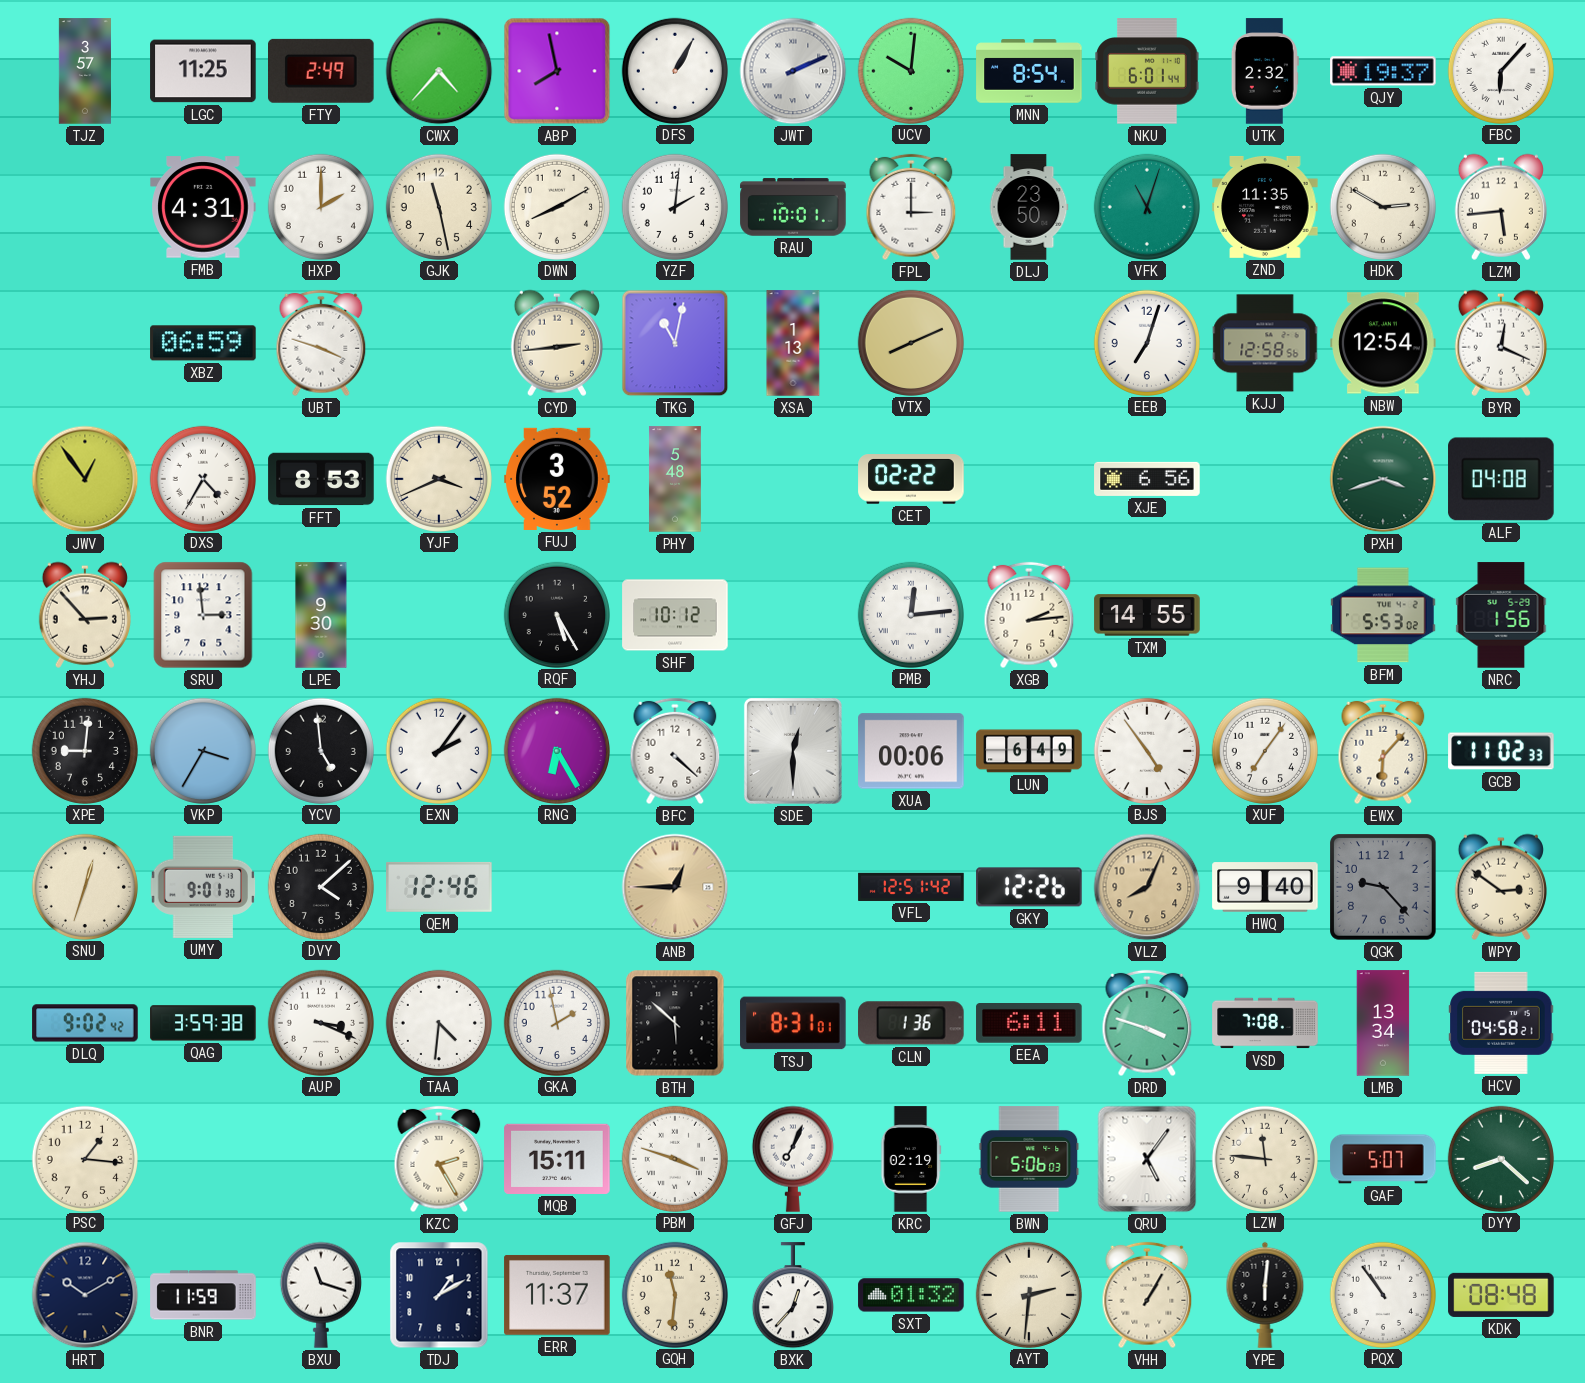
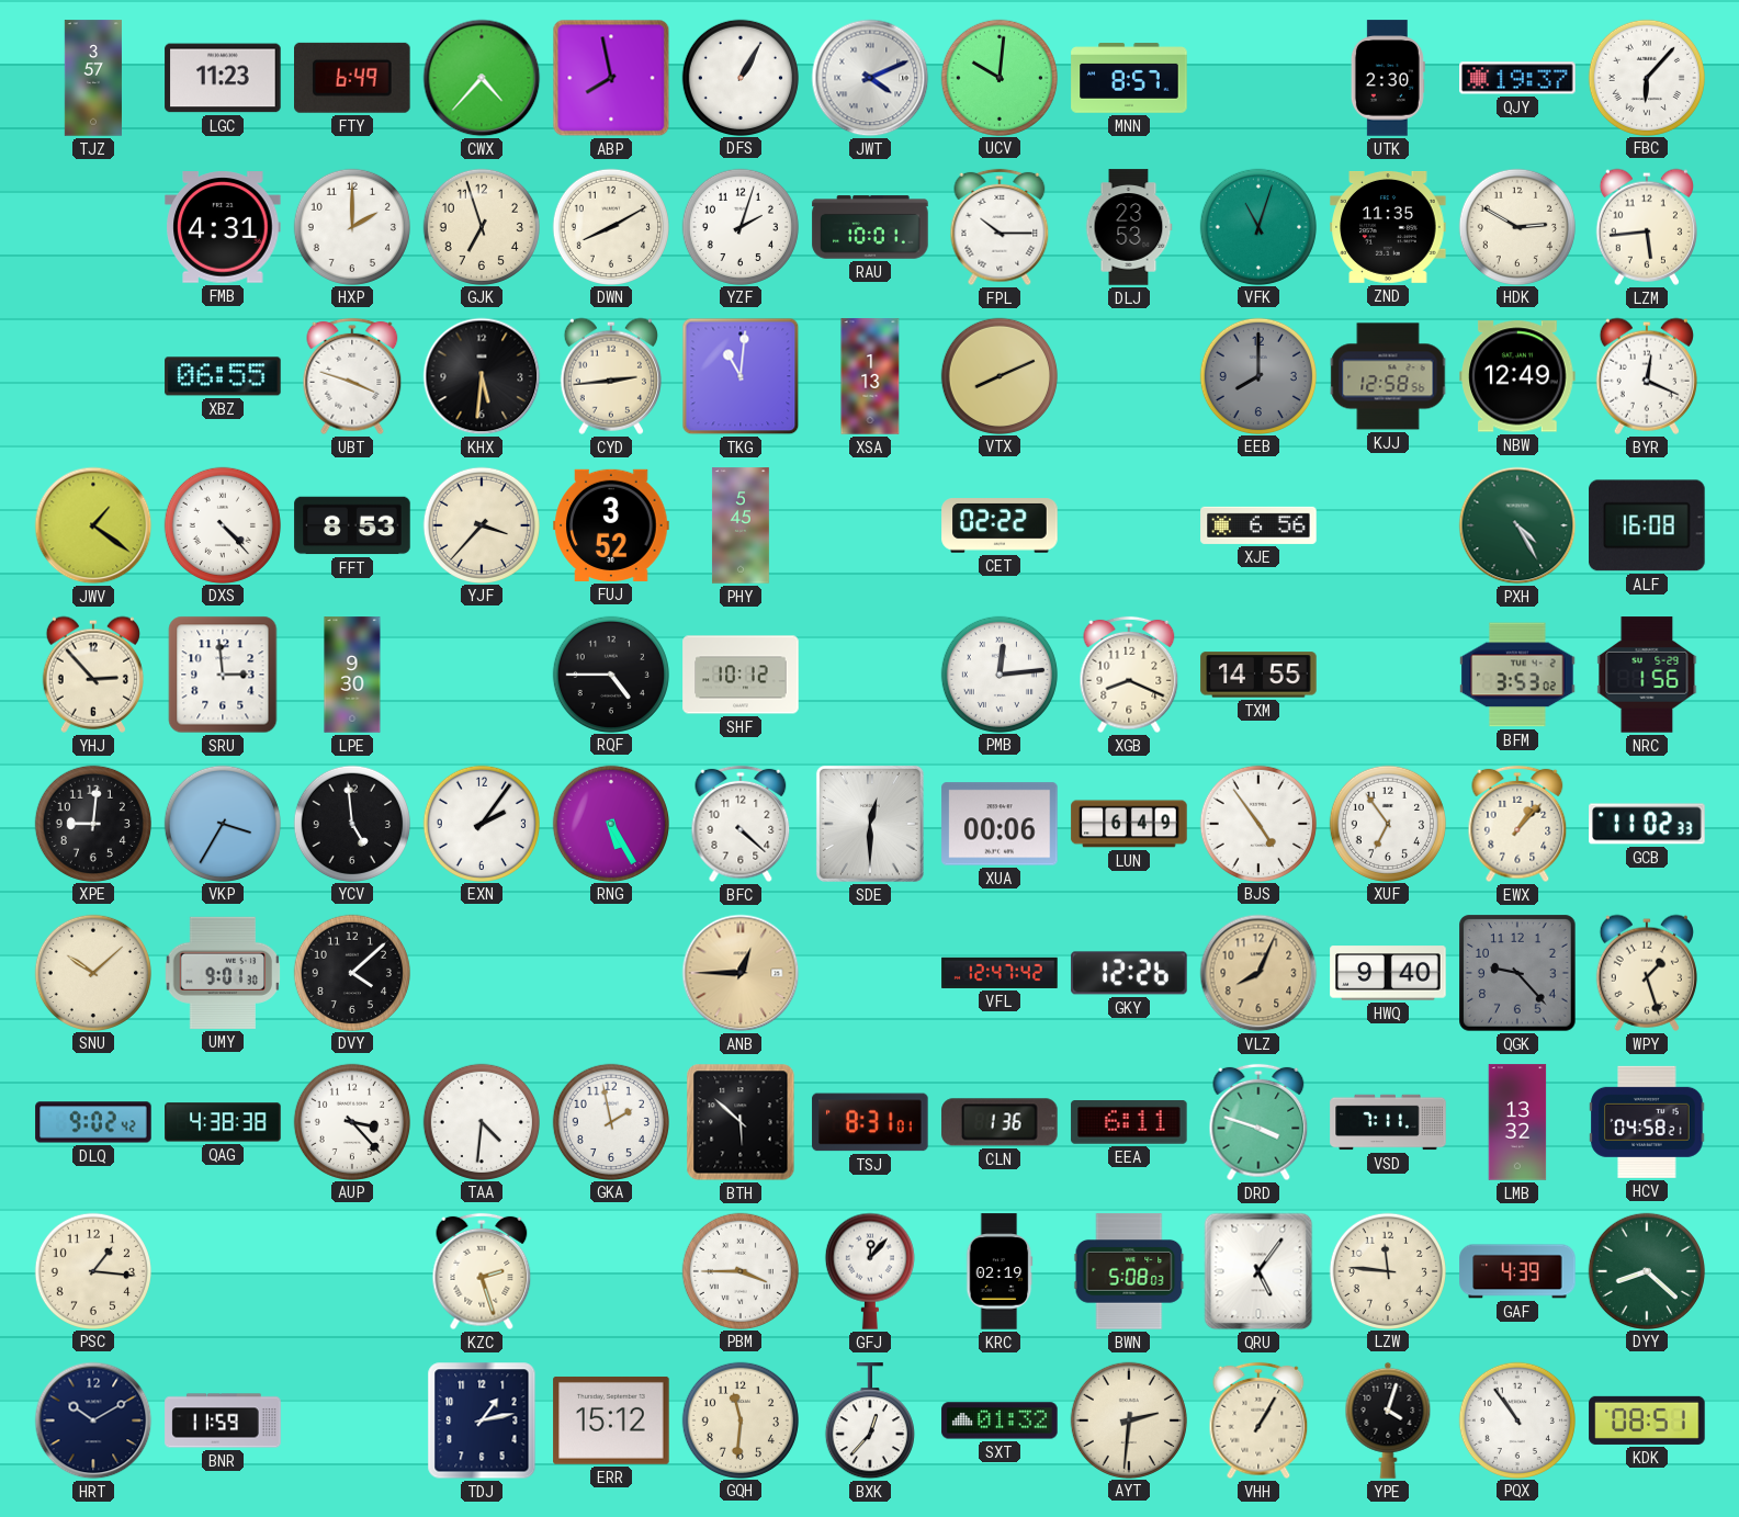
LGC: 11:25 -> 11:23 (223, 78)
FTY: 2:49 -> 6:49 (353, 78)
JWT: 2:11 -> 4:11 (870, 78)
MNN: 8:54 -> 8:57 (1129, 78)
NKU: 6:01 -> none (1147, 71)
UTK: 2:32 -> 2:30 (1388, 78)
GJK: 11:28 -> 6:57 (481, 226)
YZF: 2:01 -> 2:03 (739, 226)
FPL: 3:00 -> 10:15 (1000, 227)
DLJ: 23:50 -> 23:53 (1129, 227)
XBZ: 06:59 -> 06:55 (223, 376)
KHX: none -> 5:31 (482, 376)
TKG: 11:02 -> 11:01 (741, 376)
EEB: 7:03 -> 8:00 (1257, 375)
EEB dial: white -> grey (1257, 375)
NBW: 12:54 -> 12:49 (1517, 376)
JWV: 12:54 -> 1:21 (93, 525)
DXS: 4:35 -> 4:23 (222, 524)
YJF: 3:41 -> 3:37 (481, 524)
PHY: 5:48 -> 5:45 (741, 525)
PXH: 3:42 -> 4:25 (1517, 525)
ALF: 04:08 -> 16:08 (1647, 525)
RQF: 5:25 -> 4:45 (610, 673)
XGB: 2:14 -> 8:19 (1129, 675)
BFM: 5:53 -> 3:53 (1517, 675)
RNG: 6:25 -> 5:25 (610, 823)
XUF: 7:06 -> 6:54 (1387, 823)
EWX: 6:07 -> 1:07 (1517, 824)
SNU: 12:33 -> 10:08 (92, 972)
QEM: 12:46 -> none (439, 887)
VFL: 12:51 -> 12:47 (1000, 973)
WPY: 2:51 -> 1:27 (1647, 973)
QAG: 3:59 -> 4:38 (223, 1122)
AUP: 3:19 -> 3:23 (351, 1121)
VSD: 7:08 -> 7:11 (1388, 1122)
LMB: 13:34 -> 13:32 (1517, 1122)
KZC: 2:25 -> 2:27 (482, 1271)
MQB: 15:11 -> none (557, 1159)
PBM: 3:48 -> 3:45 (739, 1270)
GFJ: 7:04 -> 12:07 (870, 1271)
BWN: 5:06 -> 5:08 (1129, 1271)
GAF: 5:07 -> 4:39 (1517, 1271)
BXU: 11:18 -> none (321, 1295)
TDJ: 1:10 -> 1:13 (482, 1420)
ERR: 11:37 -> 15:12 (611, 1420)
YPE: 6:01 -> 4:03 (1388, 1420)
KDK: 08:48 -> 08:51 (1647, 1420)
